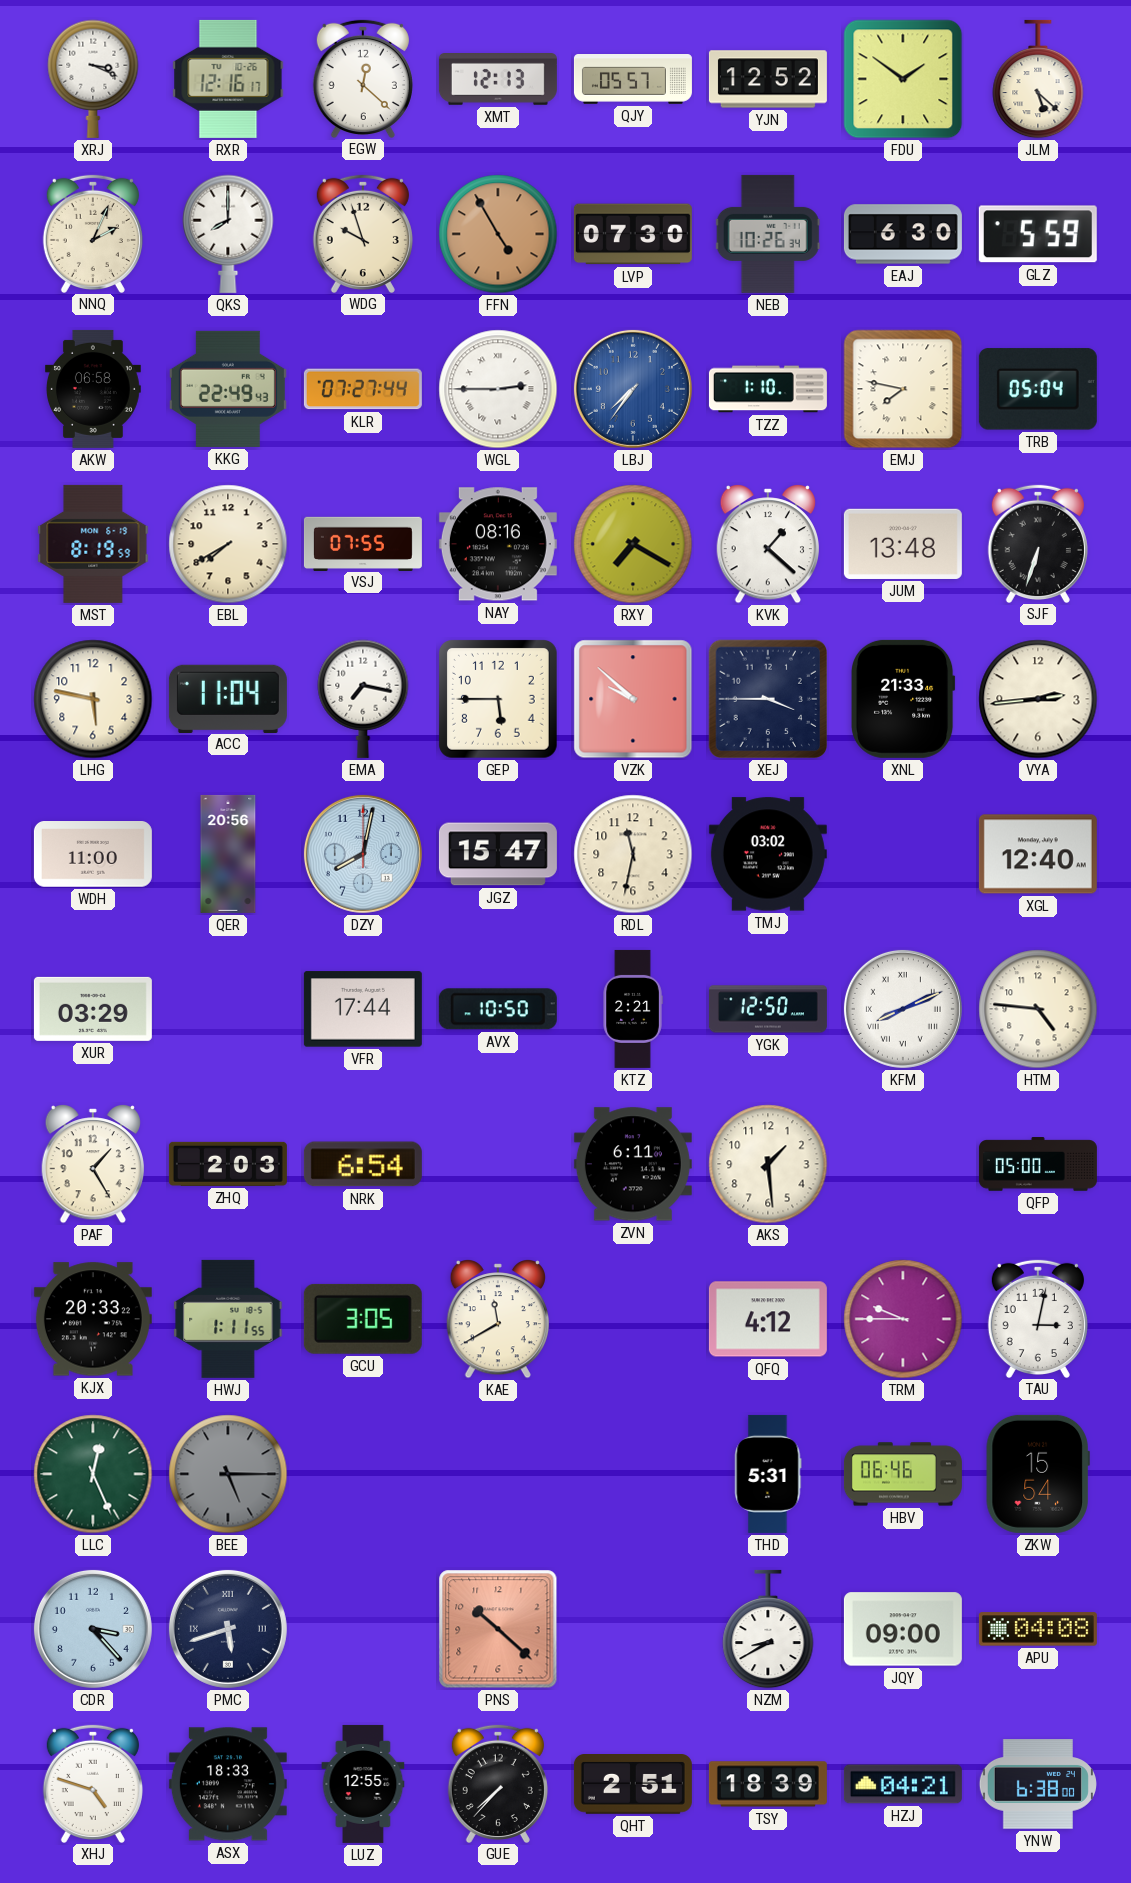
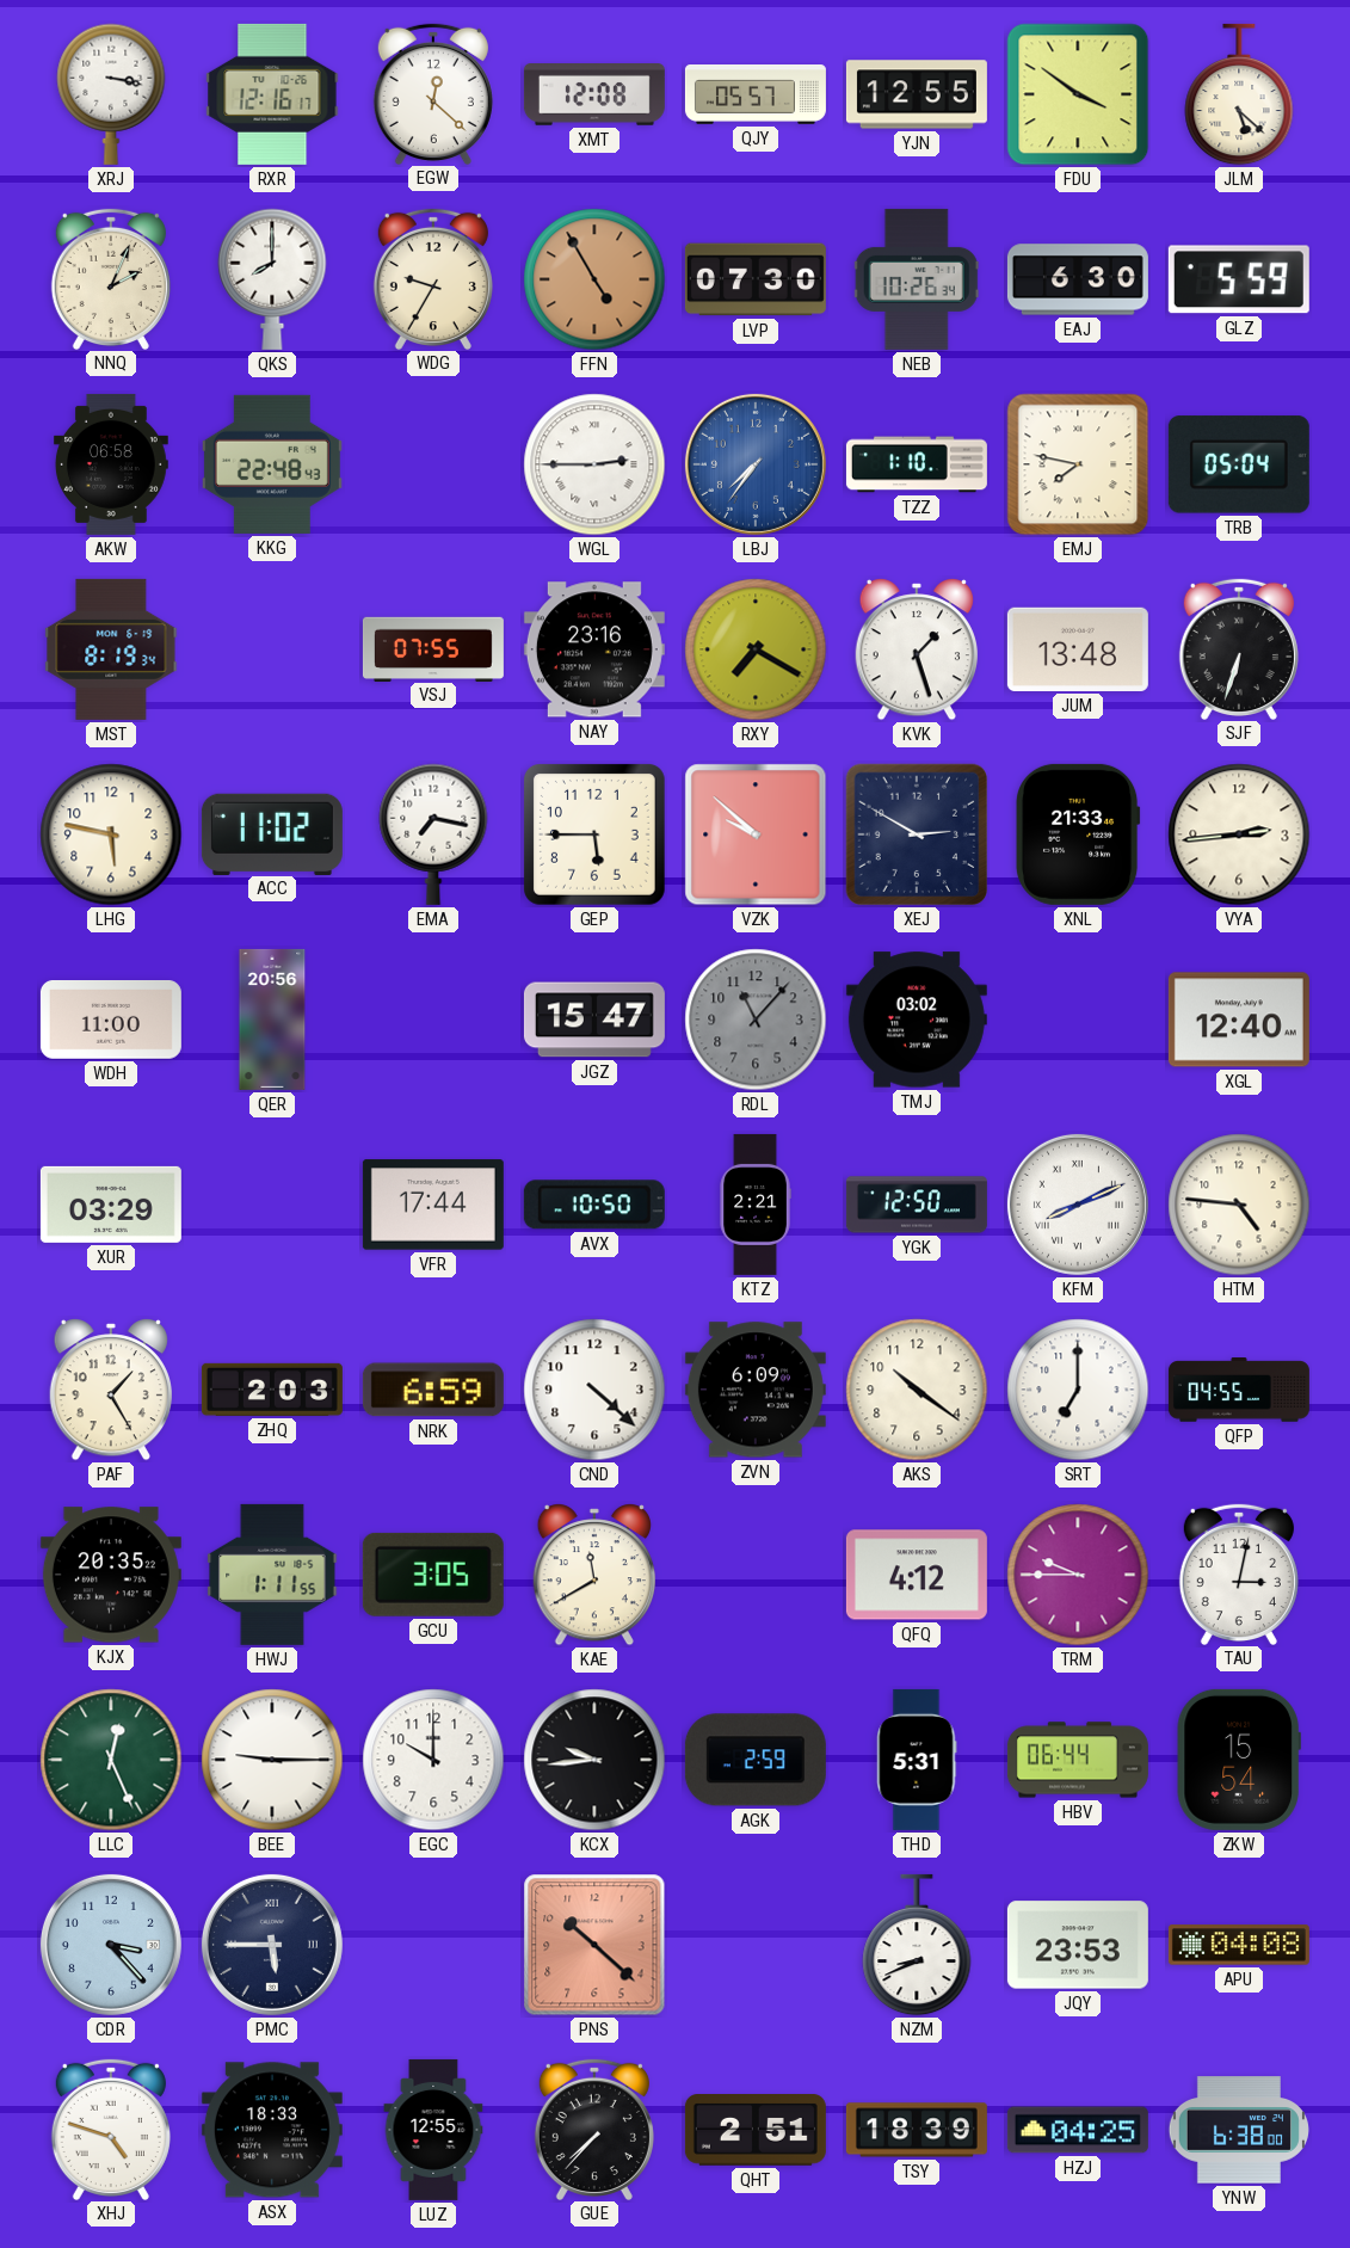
XRJ: 3:19 -> 3:17 (111, 94)
XMT: 12:13 -> 12:08 (594, 96)
YJN: 12:52 -> 12:55 (917, 94)
FDU: 1:51 -> 3:51 (1078, 94)
WDG: 9:57 -> 9:35 (433, 278)
KKG: 22:49 -> 22:48 (272, 464)
KLR: 07:27 -> none (363, 389)
MST: 8:19:59 -> 8:19:34 (111, 649)
EBL: 7:40 -> none (228, 544)
NAY: 08:16 -> 23:16 (594, 649)
KVK: 1:22 -> 1:27 (916, 651)
ACC: 11:04 -> 11:02 (272, 833)
XEJ: 3:45 -> 2:50 (917, 834)
DZY: 8:02 -> none (363, 854)
RDL: 11:32 -> 11:07 (756, 1020)
RDL dial: cream -> grey (756, 1020)
NRK: 6:54 -> 6:59 (433, 1390)
CND: none -> 4:22 (594, 1390)
ZVN: 6:11 -> 6:09 (756, 1390)
AKS: 1:29 -> 10:21 (917, 1390)
SRT: none -> 7:00 (1078, 1390)
QFP: 05:00 -> 04:55 (1239, 1390)
KJX: 20:33 -> 20:35 (111, 1575)
BEE: 5:15 -> 9:15 (272, 1760)
BEE dial: grey -> white (272, 1760)
EGC: none -> 10:00 (433, 1760)
KCX: none -> 9:44 (594, 1760)
AGK: none -> 2:59 (756, 1760)
HBV: 06:46 -> 06:44 (1078, 1760)
PMC: 5:42 -> 5:45 (272, 1945)
NZM: 8:40 -> 8:41 (917, 1945)
JQY: 09:00 -> 23:53 (1078, 1945)
HZJ: 04:21 -> 04:25 (1078, 2130)
